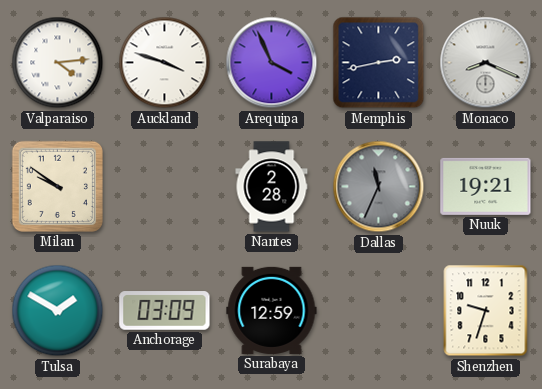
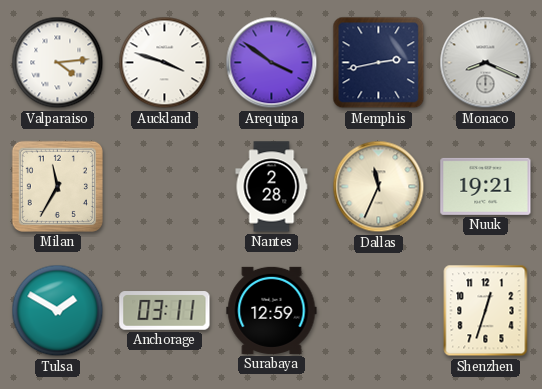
Arequipa: 3:56 -> 3:51 (272, 63)
Milan: 9:51 -> 11:35 (57, 186)
Dallas dial: grey -> cream (379, 187)
Anchorage: 03:09 -> 03:11 (165, 311)
Shenzhen: 9:33 -> 12:33 (486, 311)
